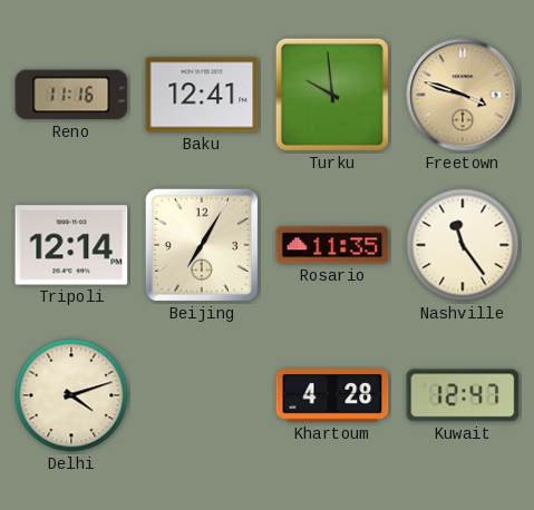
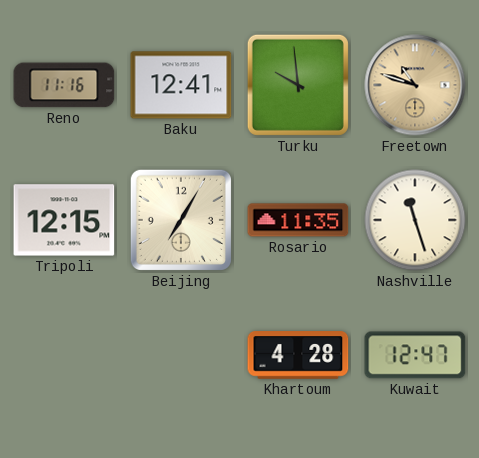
Freetown: 3:48 -> 10:48 (415, 85)
Tripoli: 12:14 -> 12:15 (64, 220)
Nashville: 11:24 -> 11:27 (415, 220)
Delhi: 4:12 -> none (71, 395)
